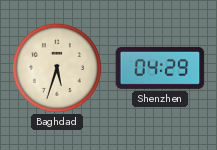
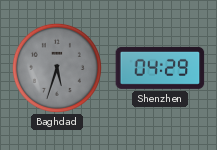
Baghdad dial: cream -> grey (57, 68)
